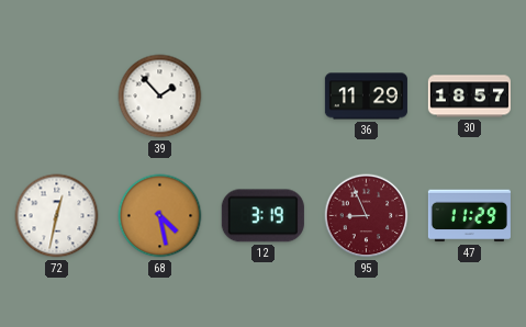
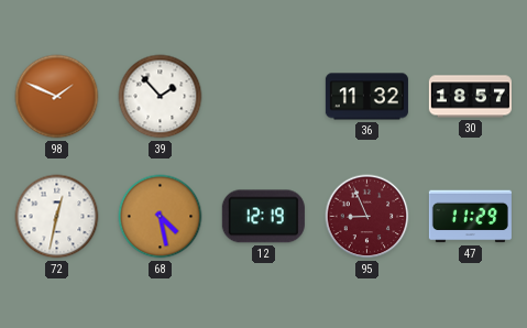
98: none -> 1:49 (57, 97)
36: 11:29 -> 11:32 (366, 97)
12: 3:19 -> 12:19 (263, 217)
